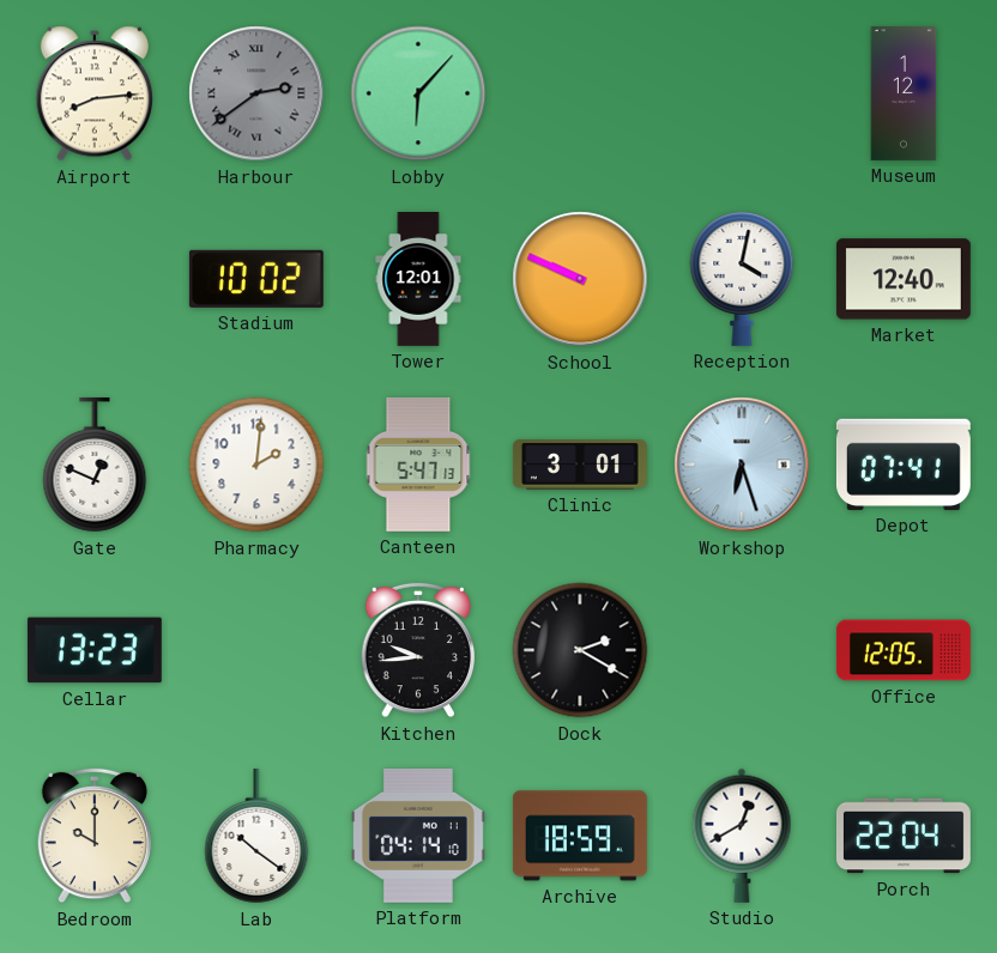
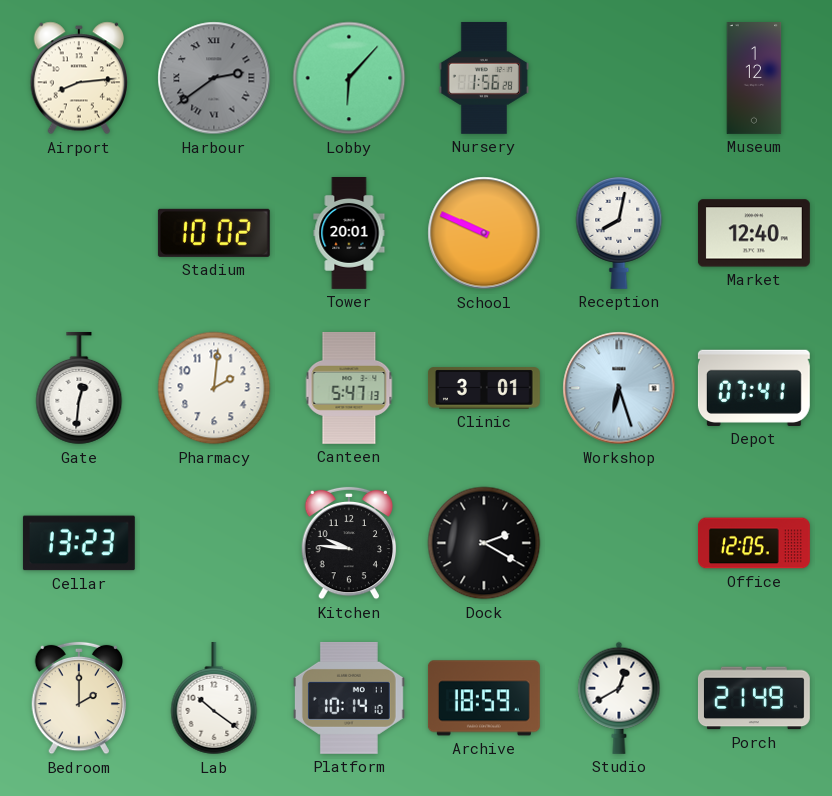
Nursery: none -> 1:56 (484, 78)
Tower: 12:01 -> 20:01 (349, 234)
Reception: 4:02 -> 8:02 (619, 233)
Gate: 12:49 -> 12:31 (79, 388)
Kitchen: 9:44 -> 9:46 (348, 543)
Bedroom: 10:00 -> 2:00 (78, 698)
Platform: 04:14 -> 10:14 (349, 698)
Porch: 22:04 -> 21:49 (754, 698)
